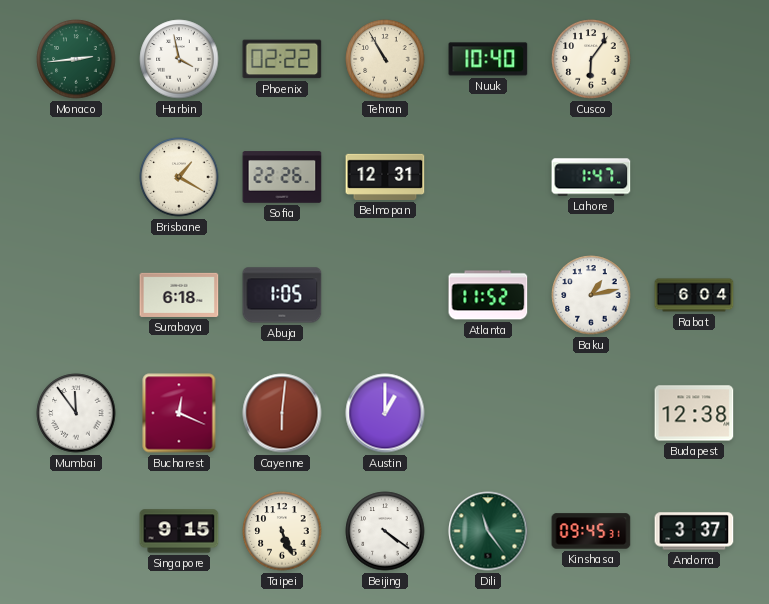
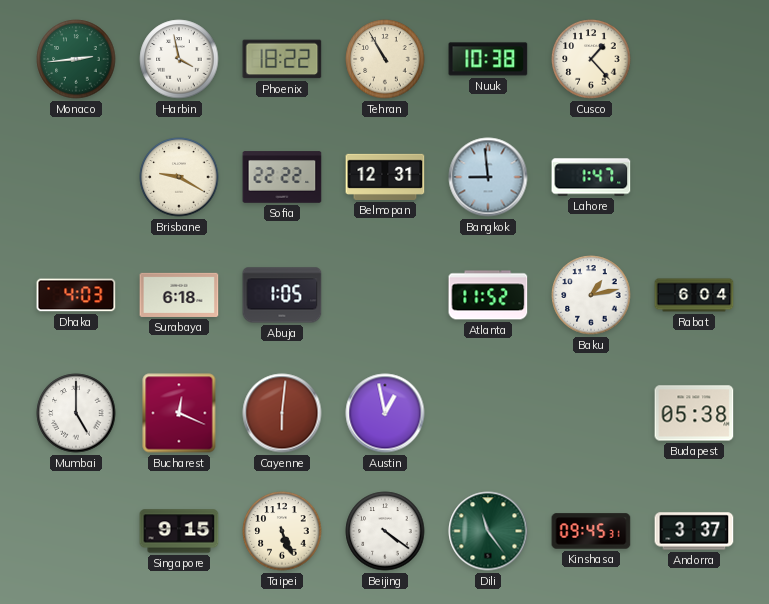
Phoenix: 02:22 -> 18:22 (282, 59)
Nuuk: 10:40 -> 10:38 (488, 59)
Cusco: 6:06 -> 1:23 (591, 59)
Brisbane: 1:20 -> 9:20 (179, 177)
Sofia: 22:26 -> 22:22 (282, 177)
Bangkok: none -> 8:59 (488, 177)
Dhaka: none -> 4:03 (76, 295)
Mumbai: 11:54 -> 5:00 (76, 413)
Austin: 1:00 -> 12:58 (385, 413)
Budapest: 12:38 -> 05:38 (694, 413)
